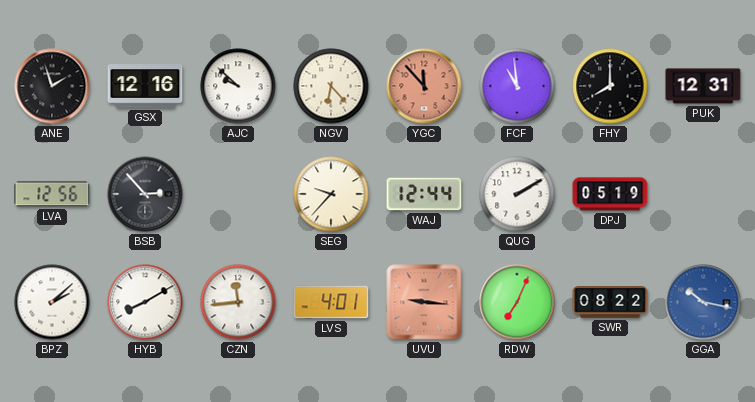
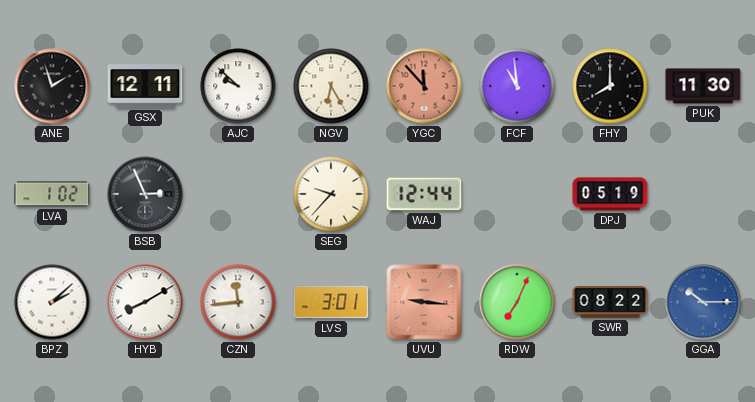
GSX: 12:16 -> 12:11 (145, 86)
NGV: 6:23 -> 6:25 (331, 86)
PUK: 12:31 -> 11:30 (703, 86)
LVA: 12:56 -> 1:02 (52, 194)
BSB: 2:53 -> 2:56 (145, 194)
QUG: 2:10 -> none (517, 194)
LVS: 4:01 -> 3:01 (331, 302)
GGA: 10:17 -> 10:15 (703, 302)
